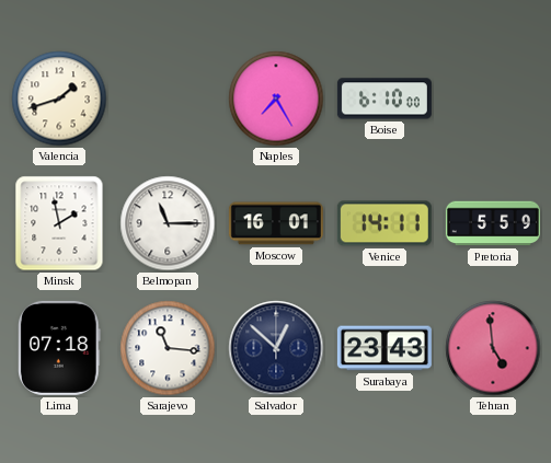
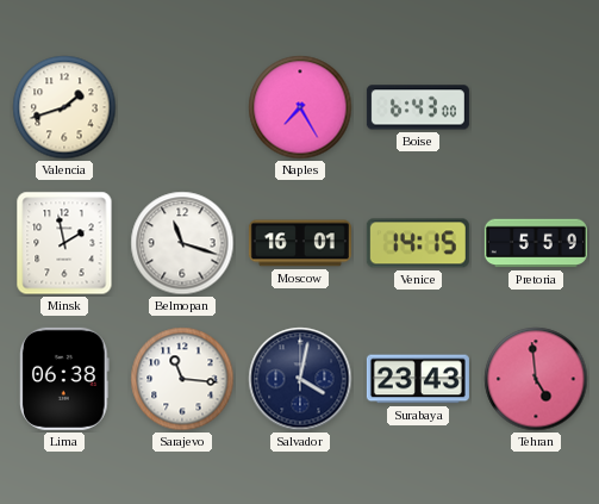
Boise: 6:10 -> 6:43 (418, 107)
Belmopan: 11:15 -> 11:18 (182, 243)
Venice: 14:11 -> 14:15 (418, 243)
Lima: 07:18 -> 06:38 (64, 379)
Salvador: 12:52 -> 4:02 (300, 379)
